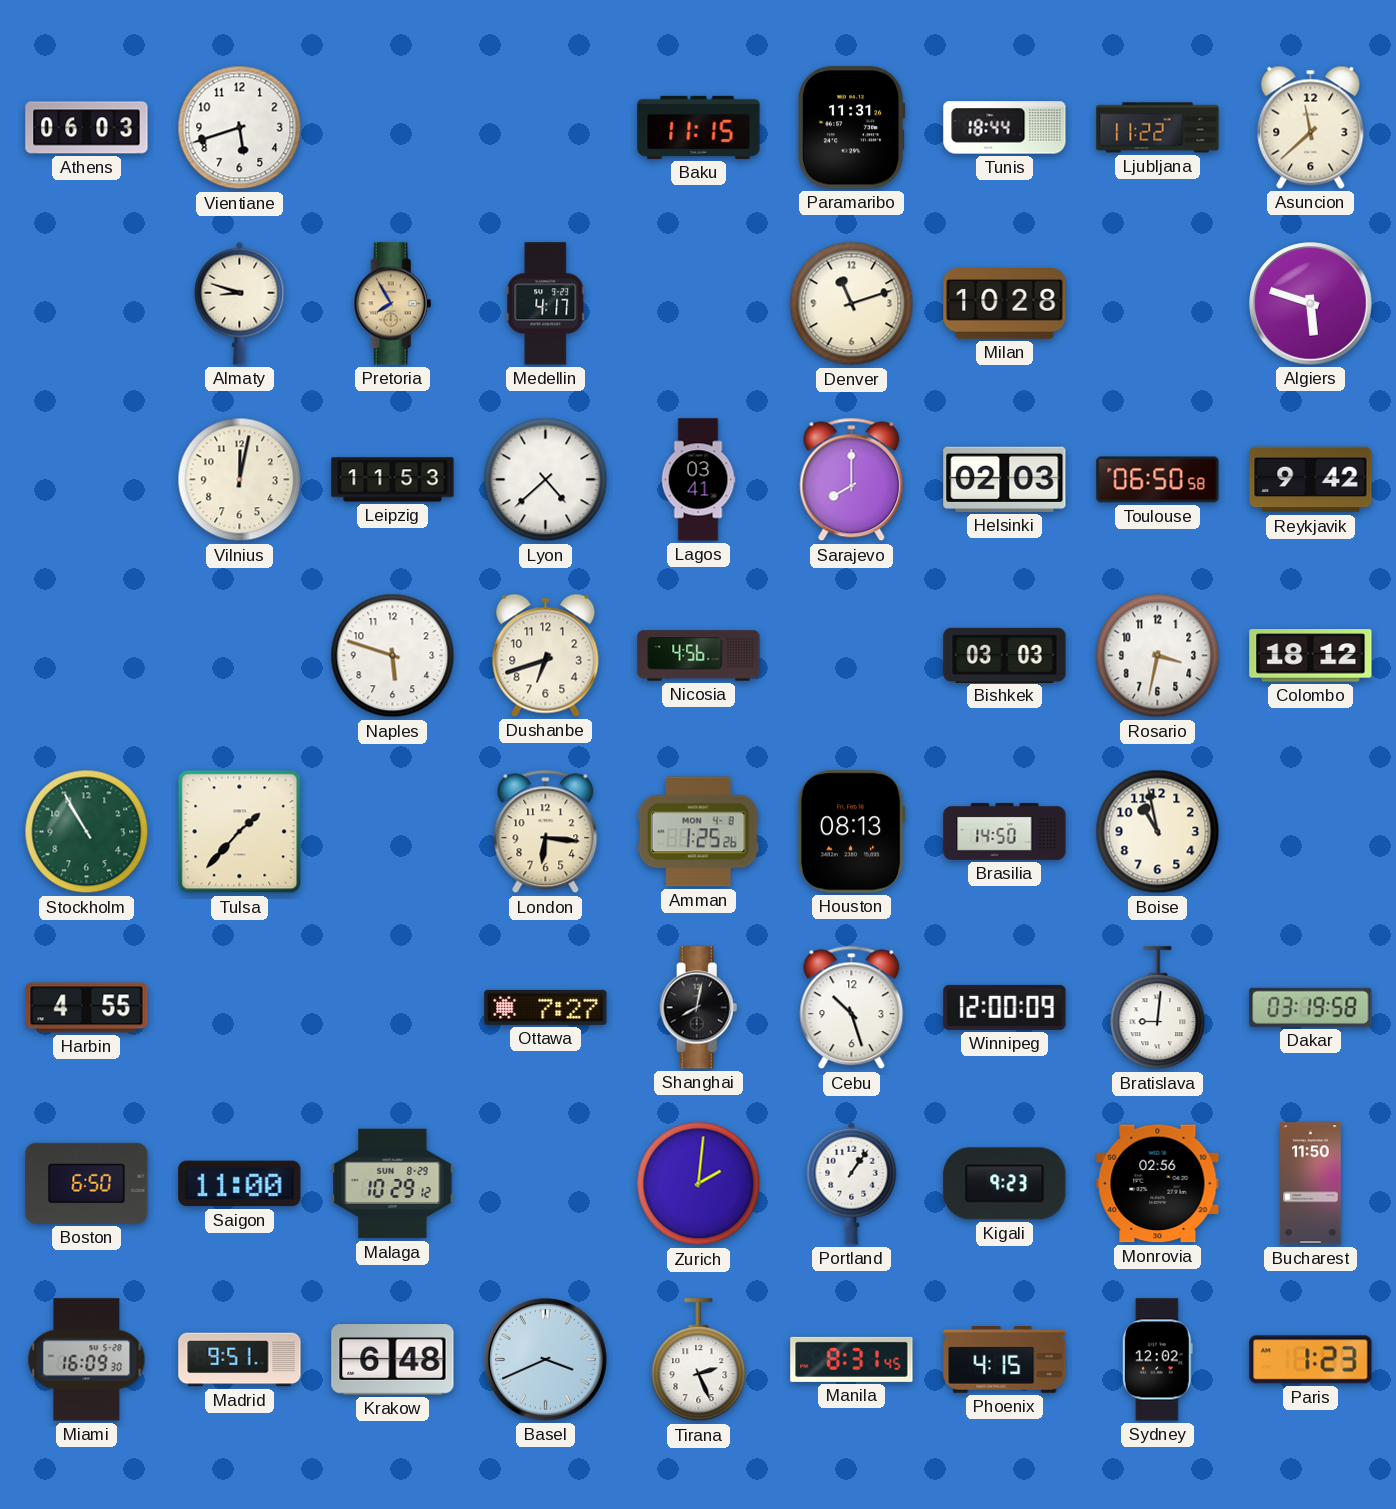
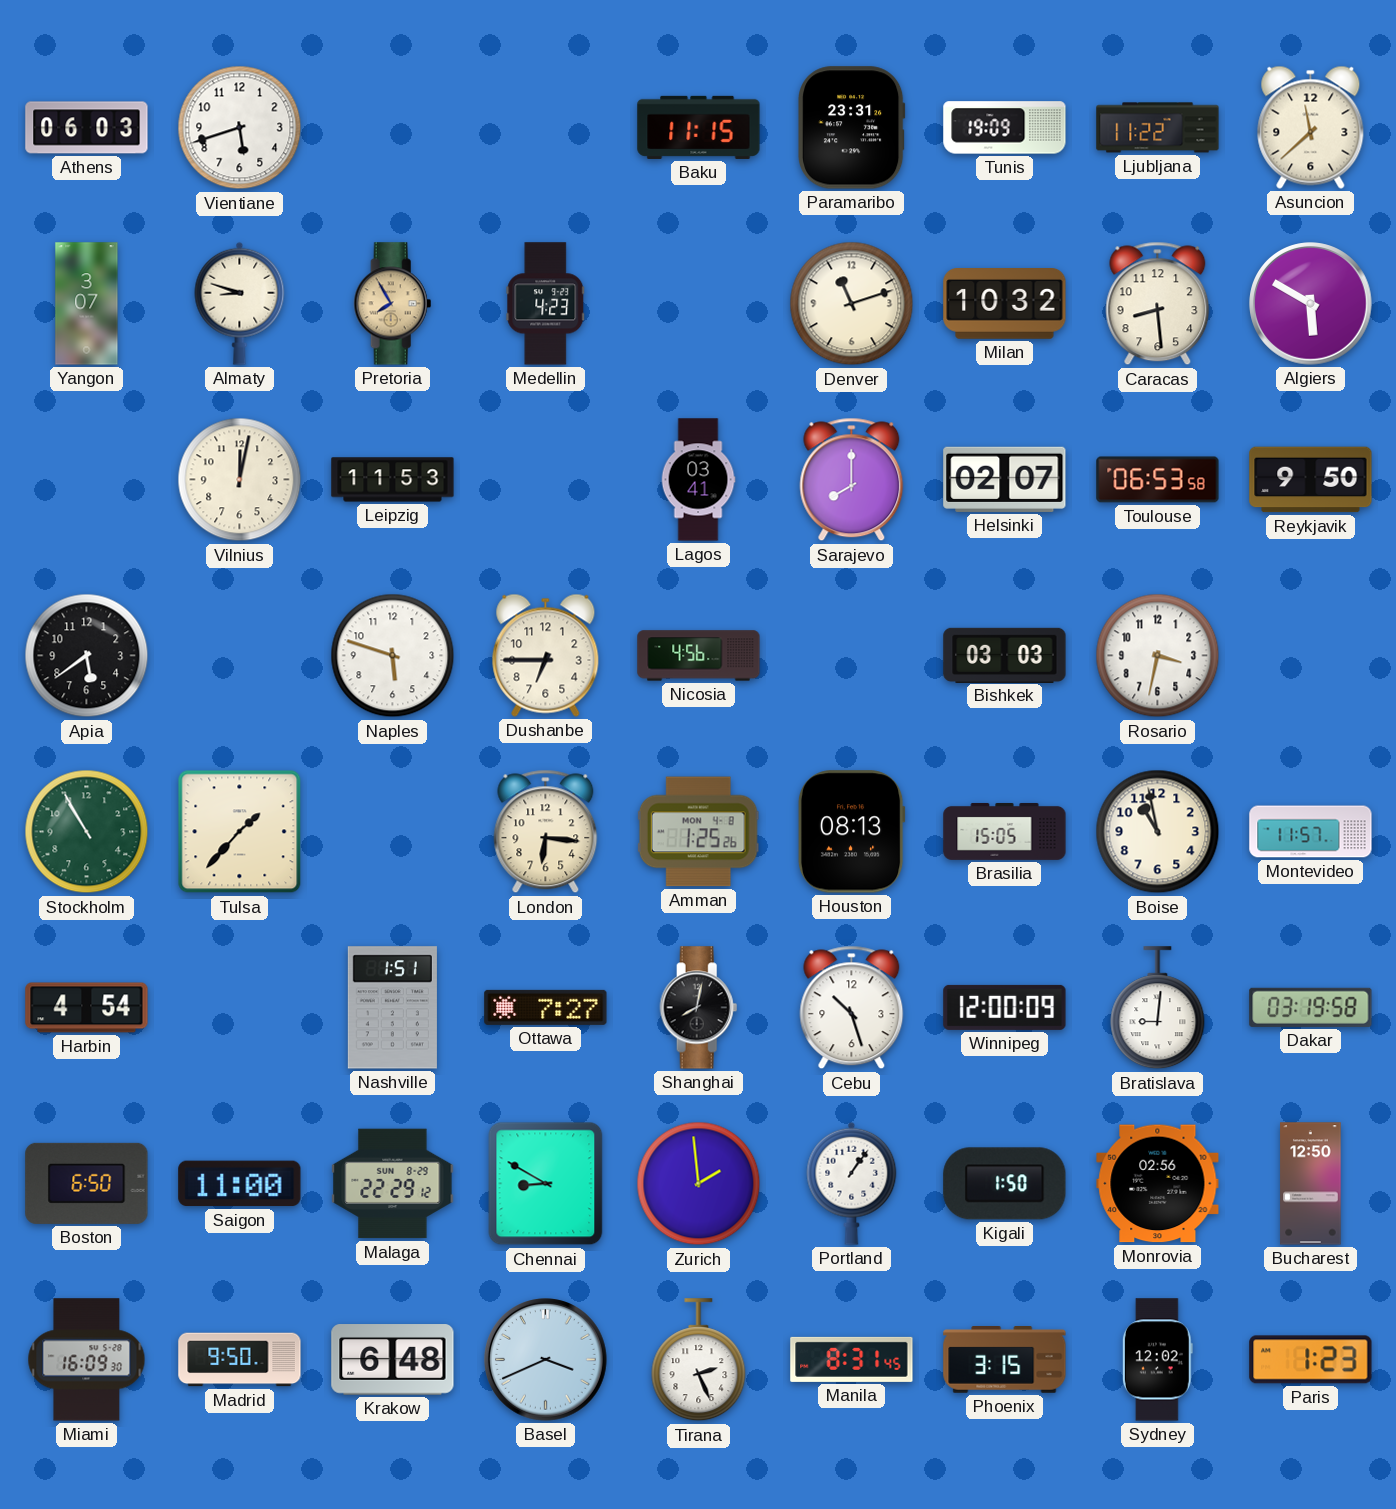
Paramaribo: 11:31 -> 23:31 (852, 128)
Tunis: 18:44 -> 19:09 (1005, 128)
Yangon: none -> 3:07 (87, 304)
Medellin: 4:17 -> 4:23 (546, 304)
Milan: 10:28 -> 10:32 (1005, 304)
Caracas: none -> 8:29 (1158, 304)
Algiers: 5:48 -> 5:50 (1311, 304)
Lyon: 4:38 -> none (546, 480)
Helsinki: 02:03 -> 02:07 (1005, 479)
Toulouse: 06:50 -> 06:53 (1158, 480)
Reykjavik: 9:42 -> 9:50 (1311, 480)
Apia: none -> 5:39 (87, 656)
Dushanbe: 6:42 -> 6:45 (546, 655)
Colombo: 18:12 -> none (1311, 656)
Brasilia: 14:50 -> 15:05 (1005, 831)
Montevideo: none -> 11:57 (1311, 832)
Harbin: 4:55 -> 4:54 (87, 1008)
Nashville: none -> 1:51 (392, 1008)
Malaga: 10:29 -> 22:29 (393, 1184)
Chennai: none -> 8:50 (546, 1184)
Zurich: 2:01 -> 1:59 (699, 1184)
Kigali: 9:23 -> 1:50 (1005, 1184)
Bucharest: 11:50 -> 12:50 (1311, 1184)
Madrid: 9:51 -> 9:50 (240, 1360)
Phoenix: 4:15 -> 3:15 (1005, 1360)
